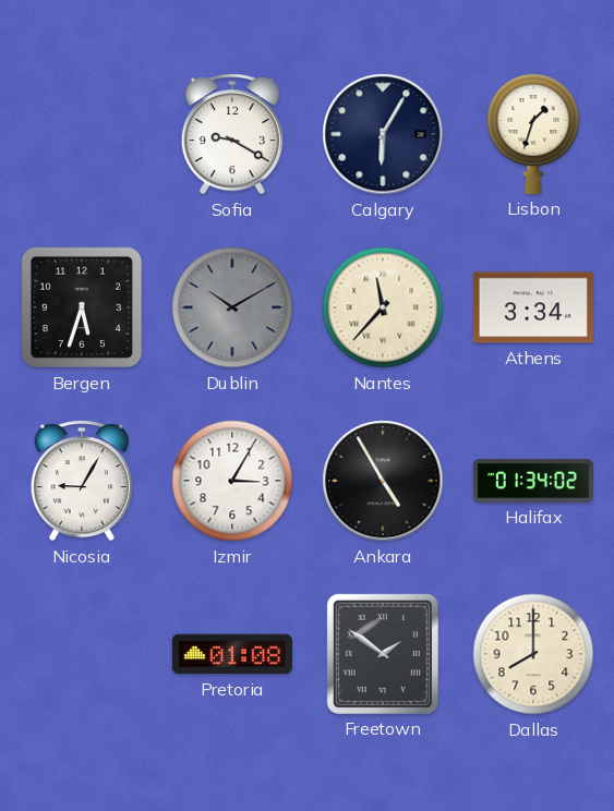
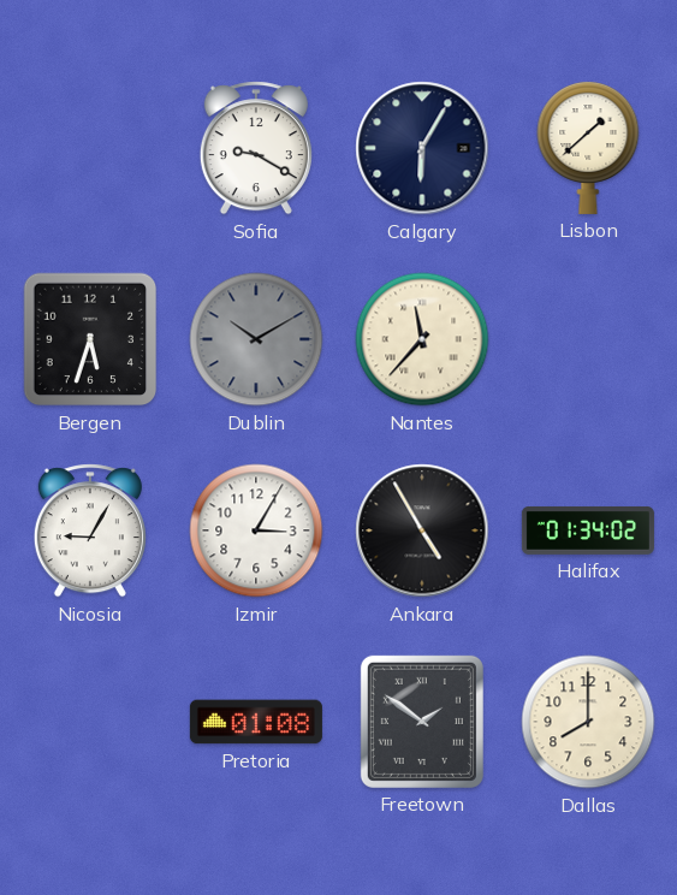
Lisbon: 1:33 -> 1:38 (588, 148)
Athens: 3:34 -> none (533, 307)
